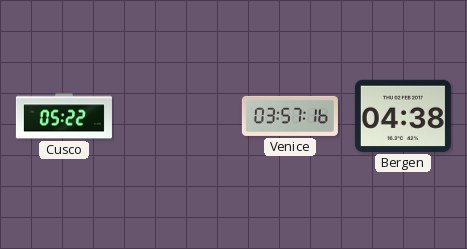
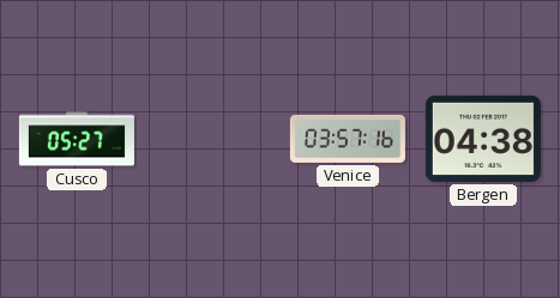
Cusco: 05:22 -> 05:27 (77, 139)
